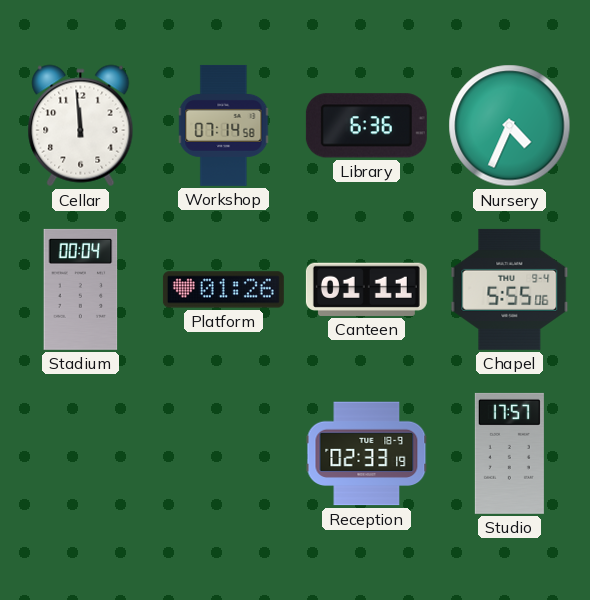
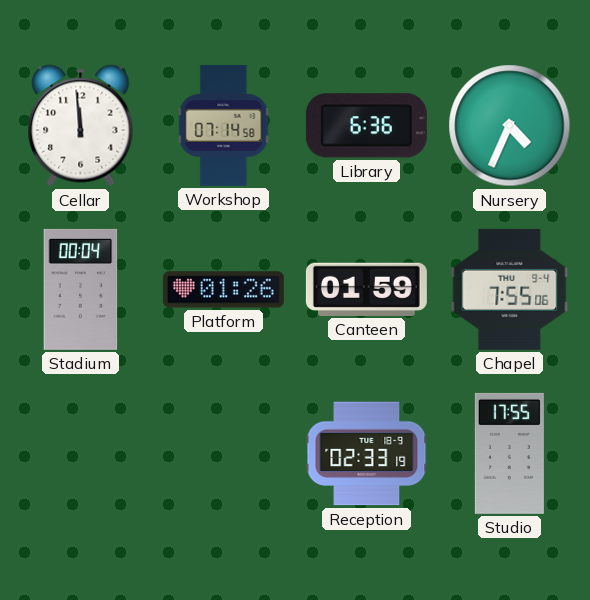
Canteen: 01:11 -> 01:59 (366, 289)
Chapel: 5:55 -> 7:55 (510, 289)
Studio: 17:57 -> 17:55 (509, 453)
